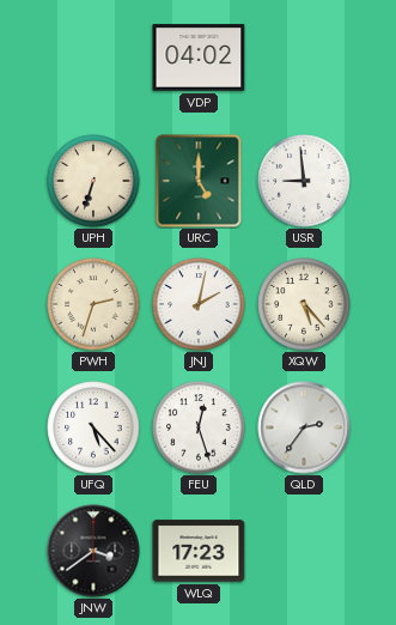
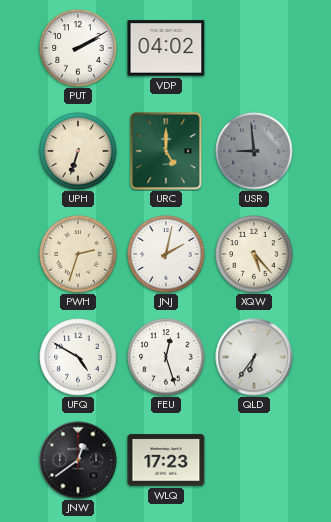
PUT: none -> 2:10 (78, 48)
USR dial: white -> grey (254, 151)
UFQ: 5:23 -> 4:50 (78, 357)
QLD: 2:36 -> 6:36 (254, 357)
JNW: 3:39 -> 12:39 (78, 460)
